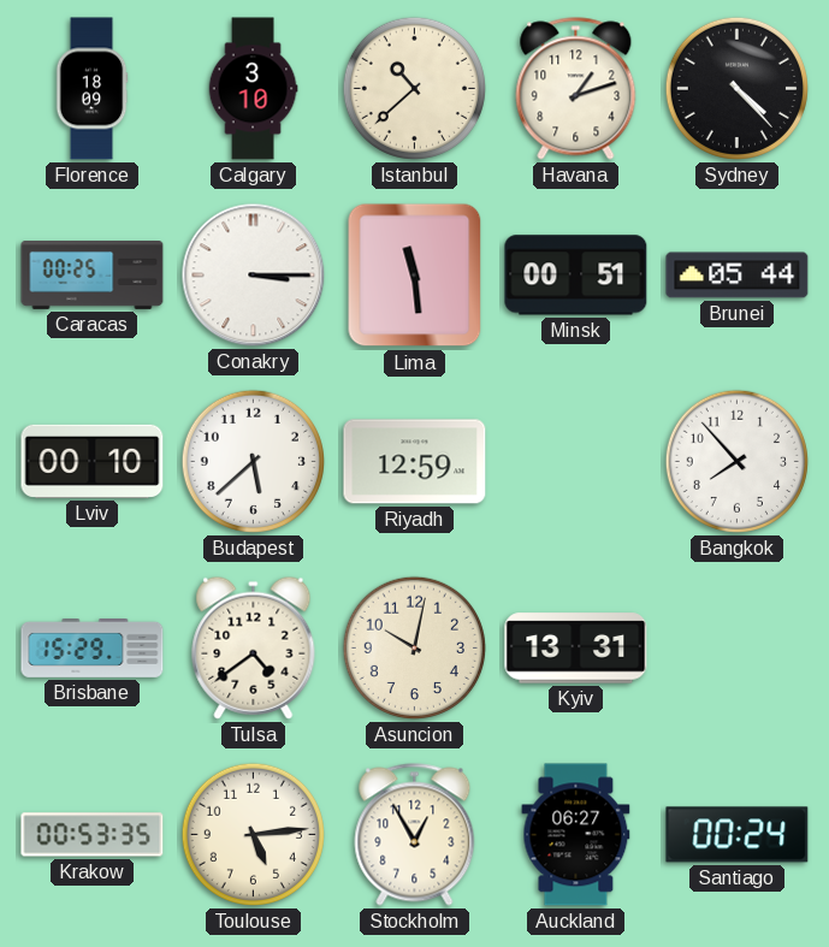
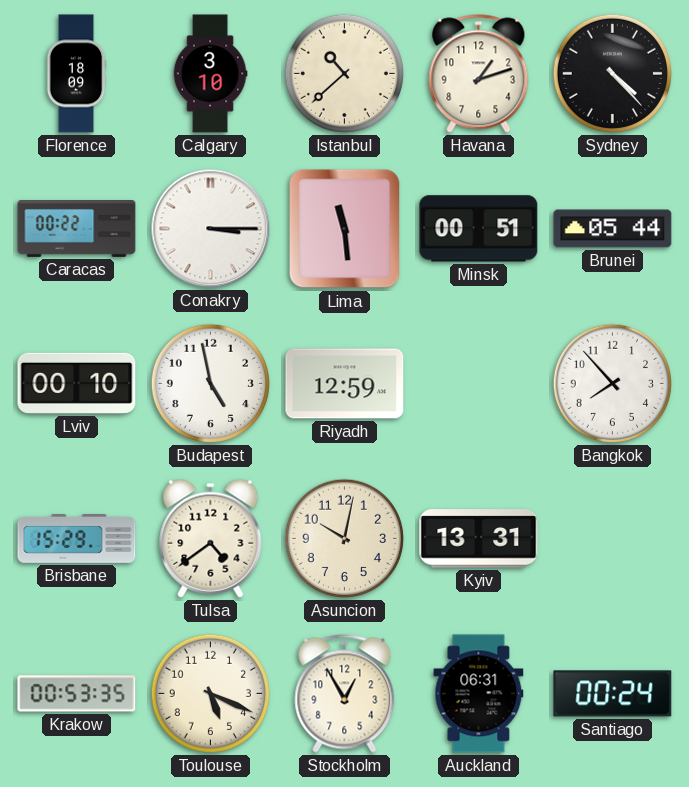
Caracas: 00:25 -> 00:22 (77, 229)
Budapest: 5:38 -> 4:58 (210, 383)
Toulouse: 5:14 -> 5:19 (210, 693)
Auckland: 06:27 -> 06:31 (479, 694)
